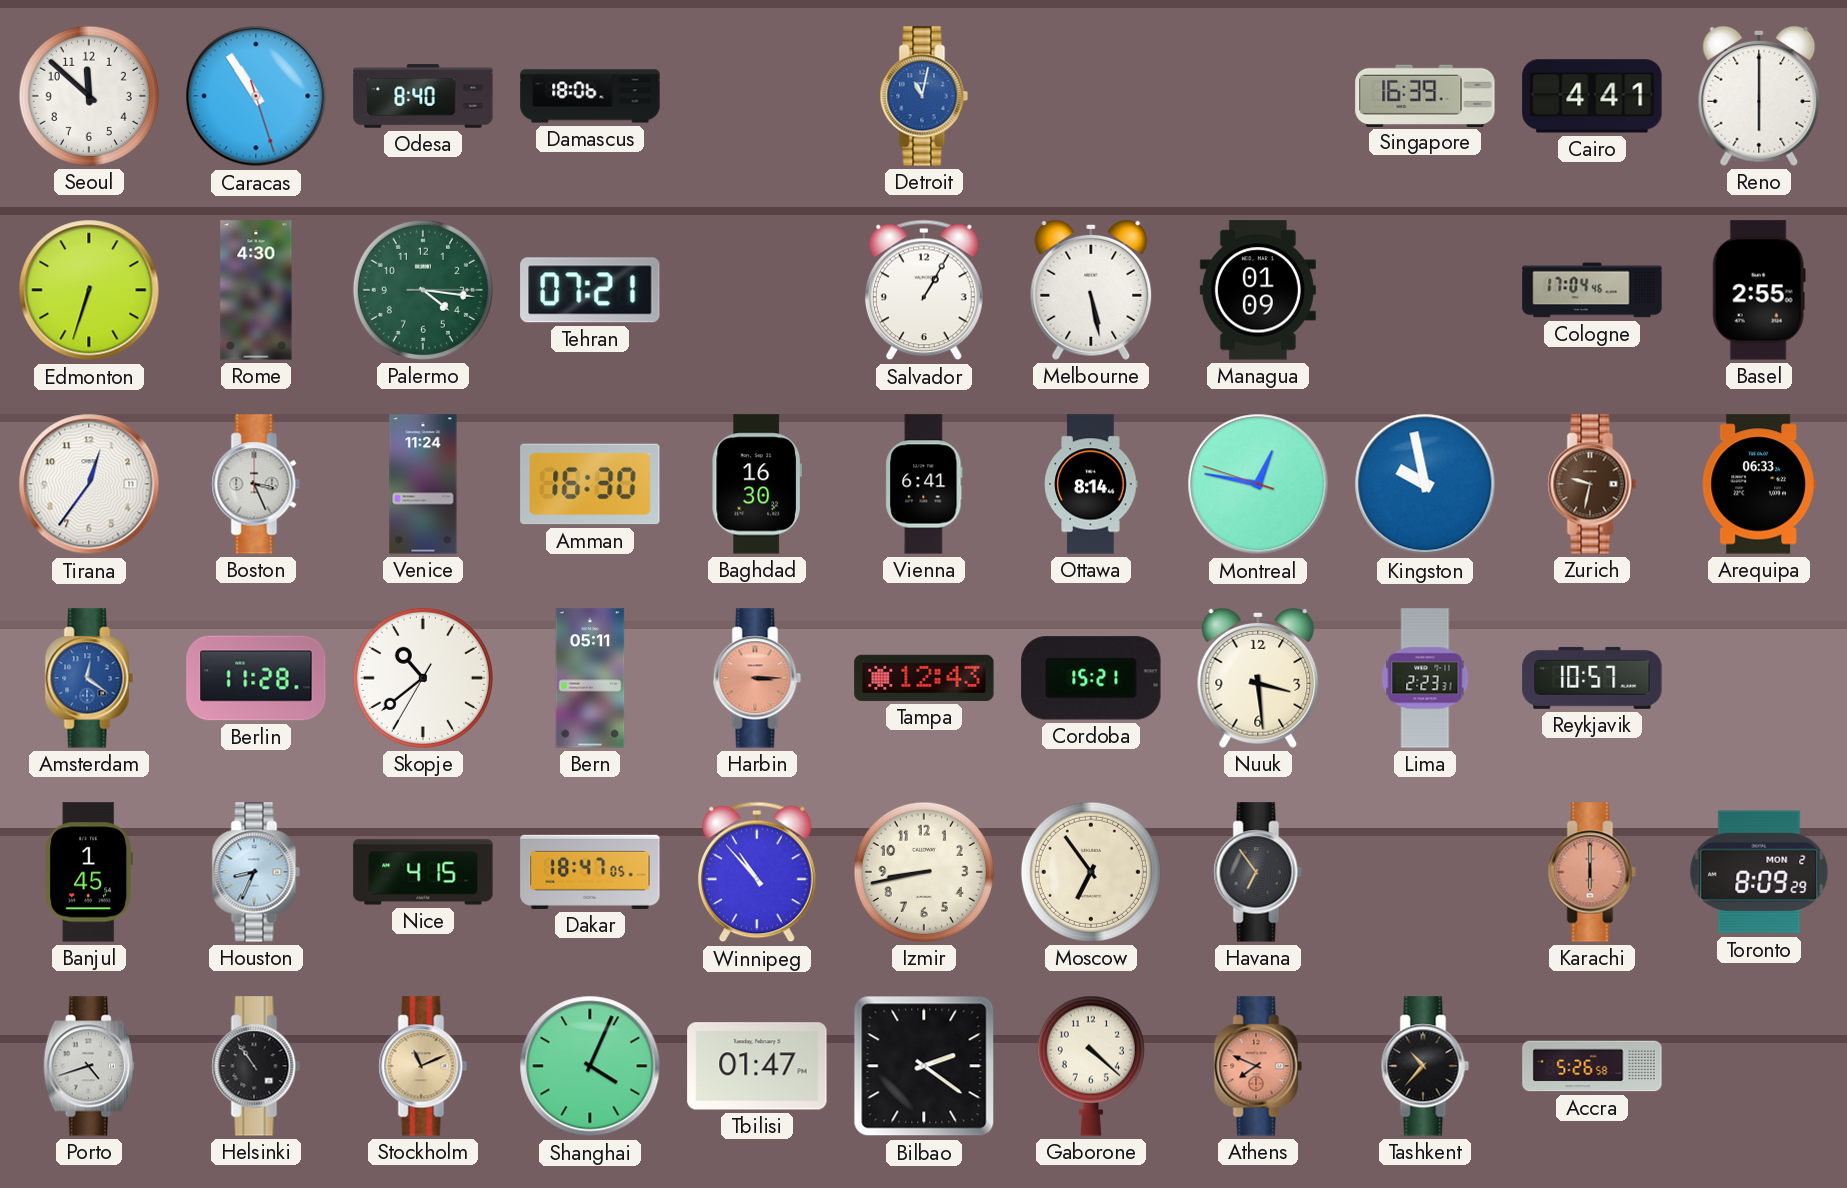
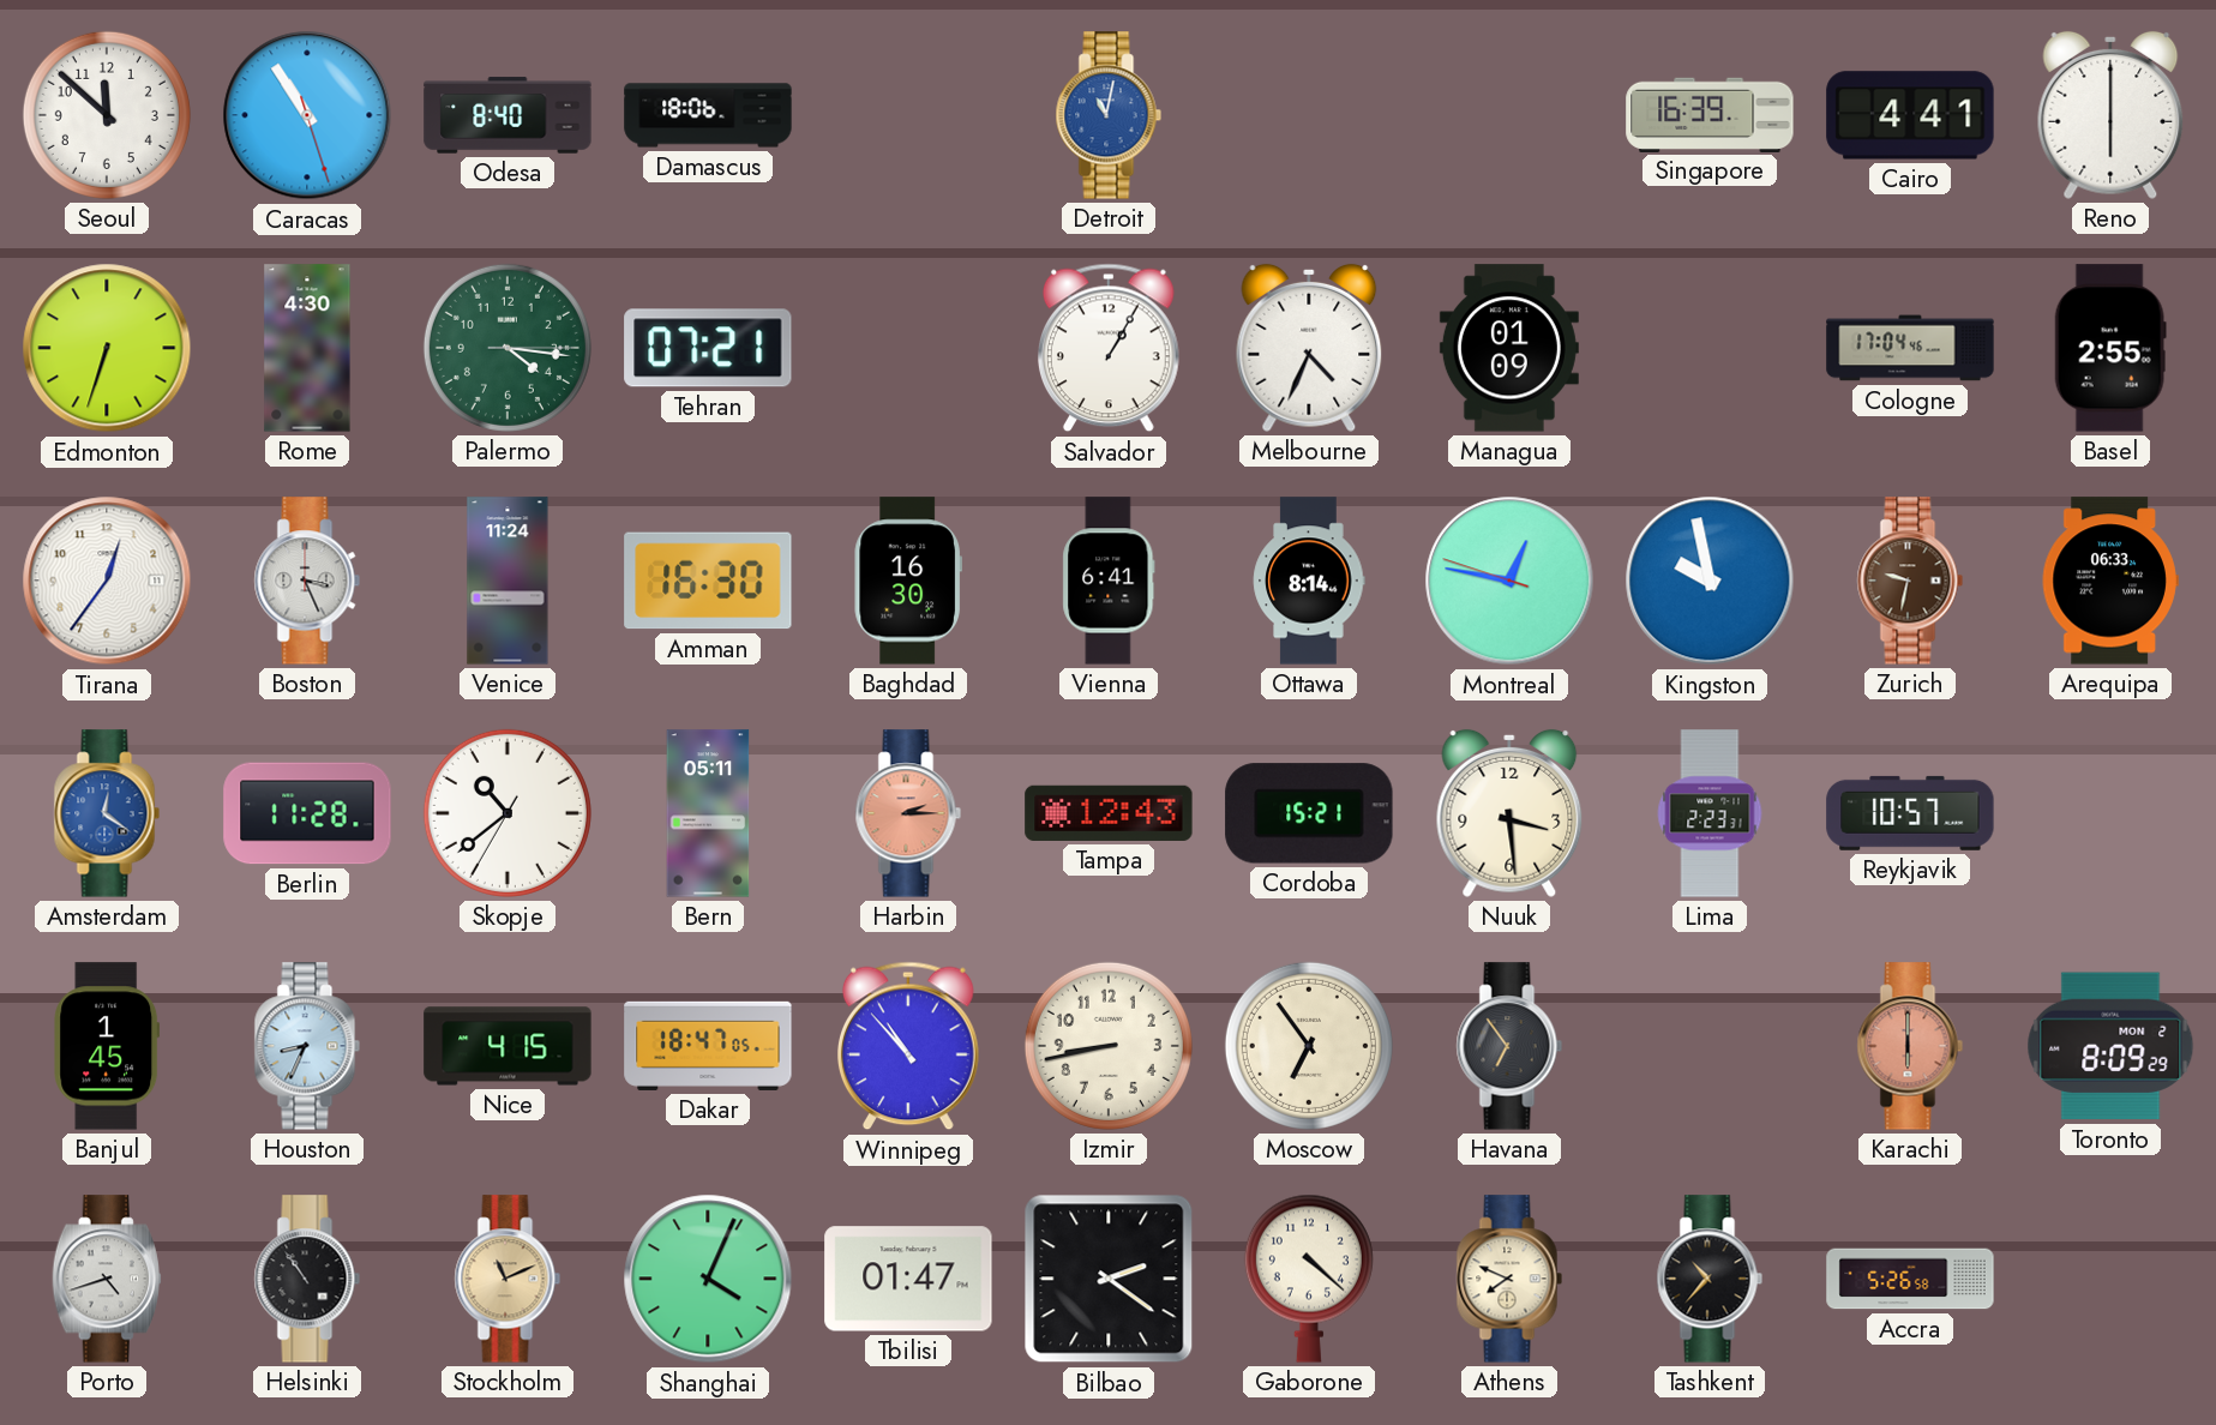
Melbourne: 5:28 -> 4:34 (1309, 348)
Harbin: 3:15 -> 2:15 (908, 813)
Athens dial: salmon -> cream (1509, 1279)
